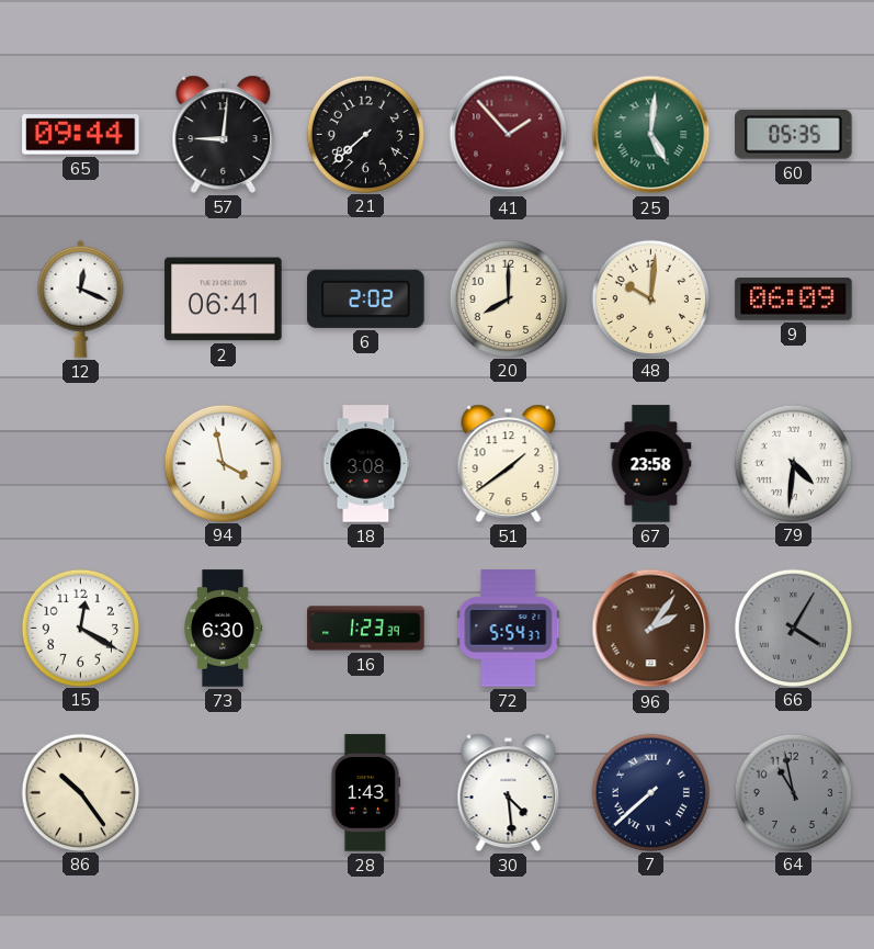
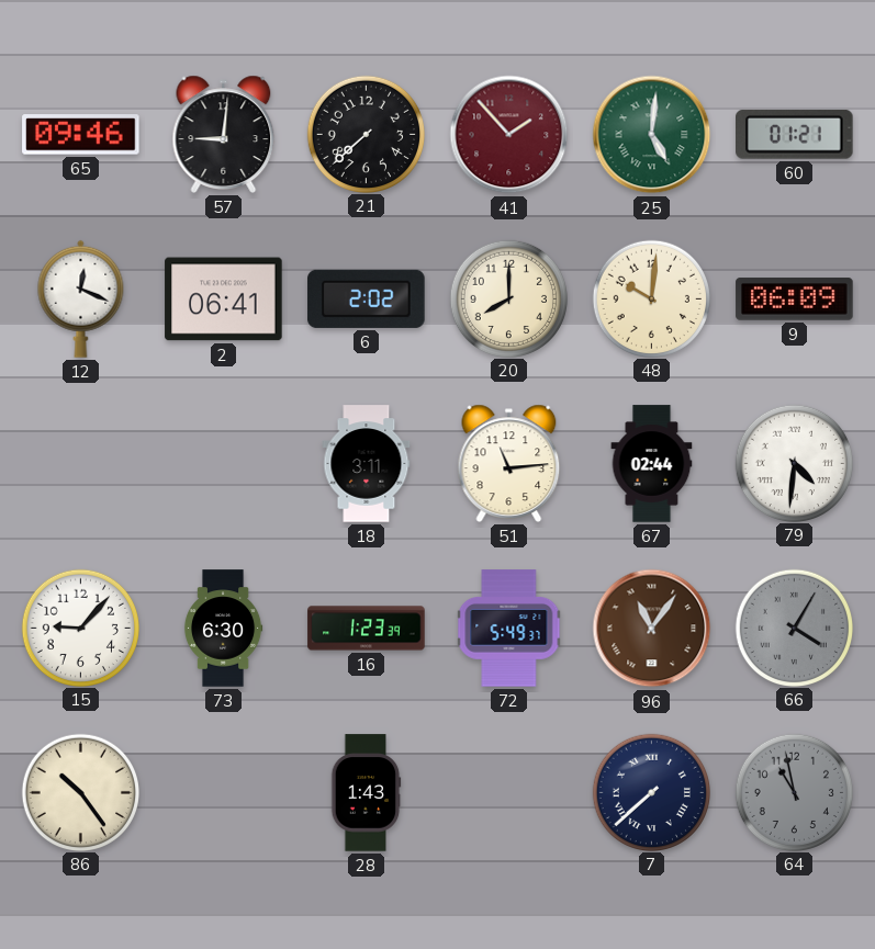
65: 09:44 -> 09:46 (81, 135)
60: 05:35 -> 01:21 (795, 134)
94: 3:58 -> none (223, 463)
18: 3:08 -> 3:11 (367, 464)
51: 1:39 -> 11:14 (509, 463)
67: 23:58 -> 02:44 (652, 464)
15: 12:20 -> 9:07 (80, 628)
72: 5:54 -> 5:49 (509, 629)
96: 2:06 -> 11:06 (652, 629)
30: 4:29 -> none (509, 792)
